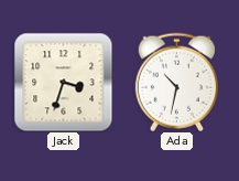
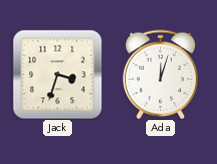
Ada: 10:32 -> 12:03 (160, 74)
